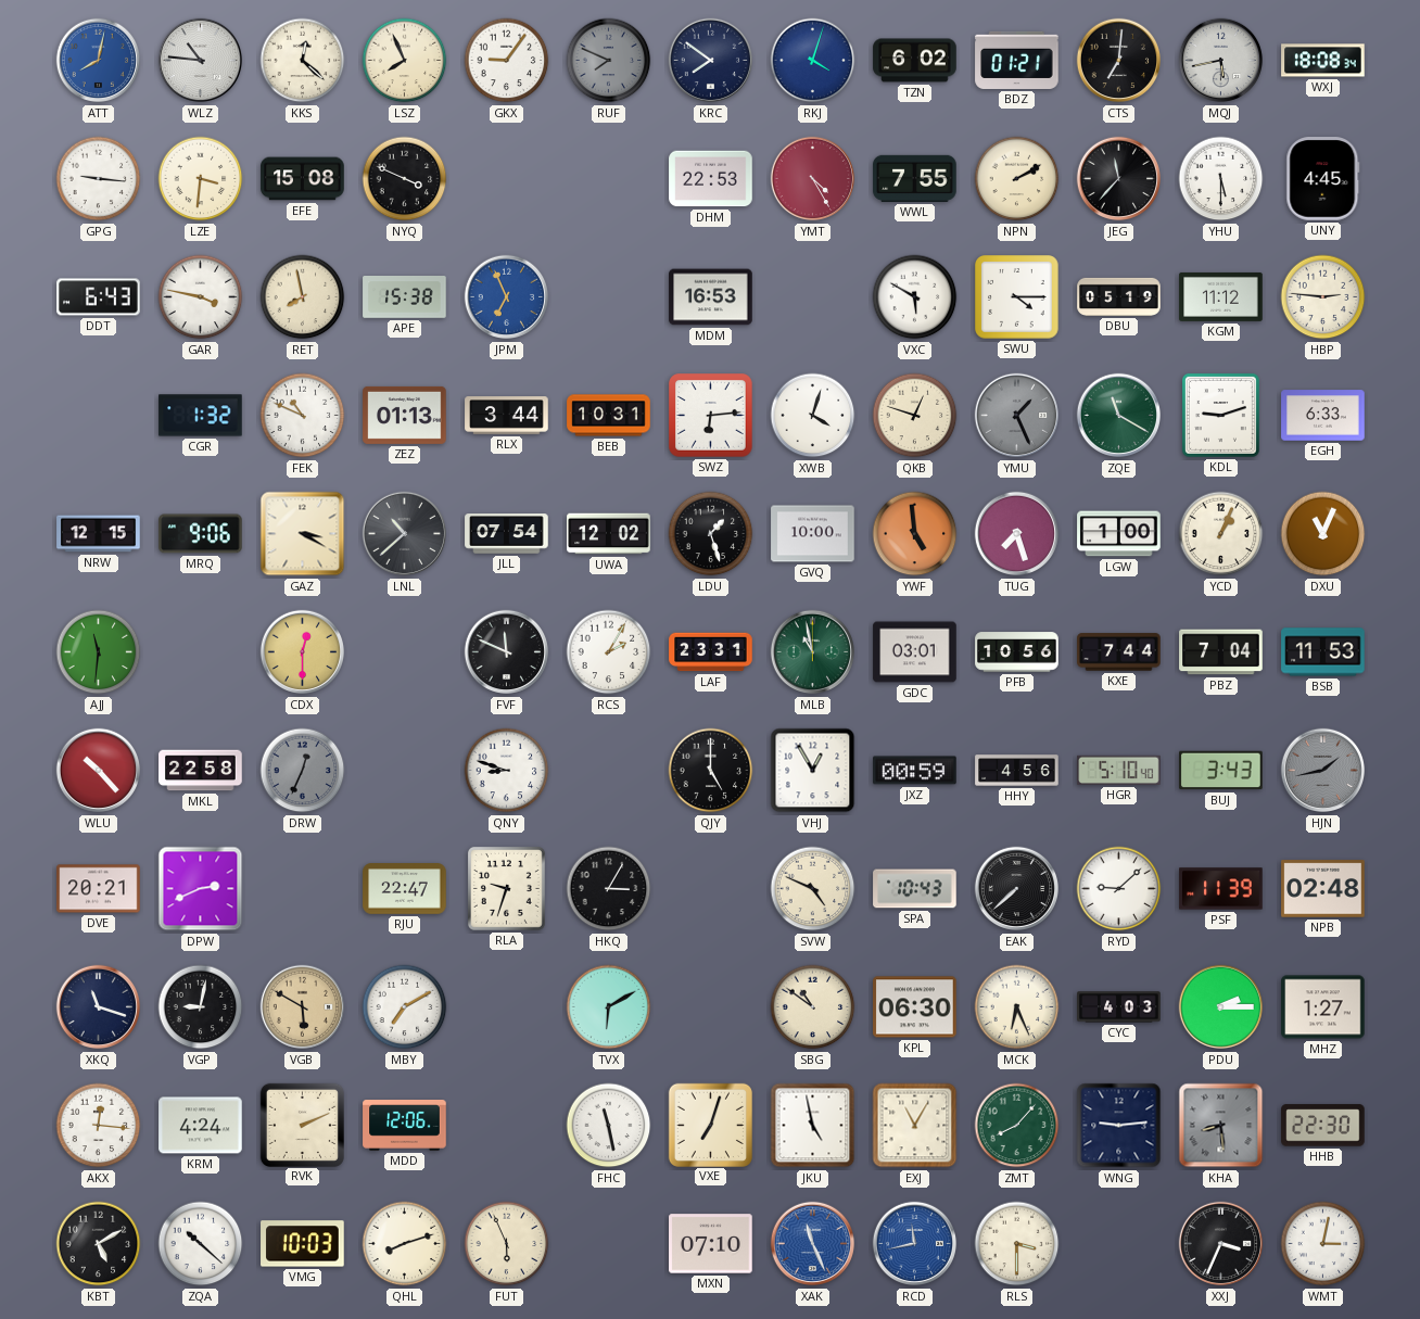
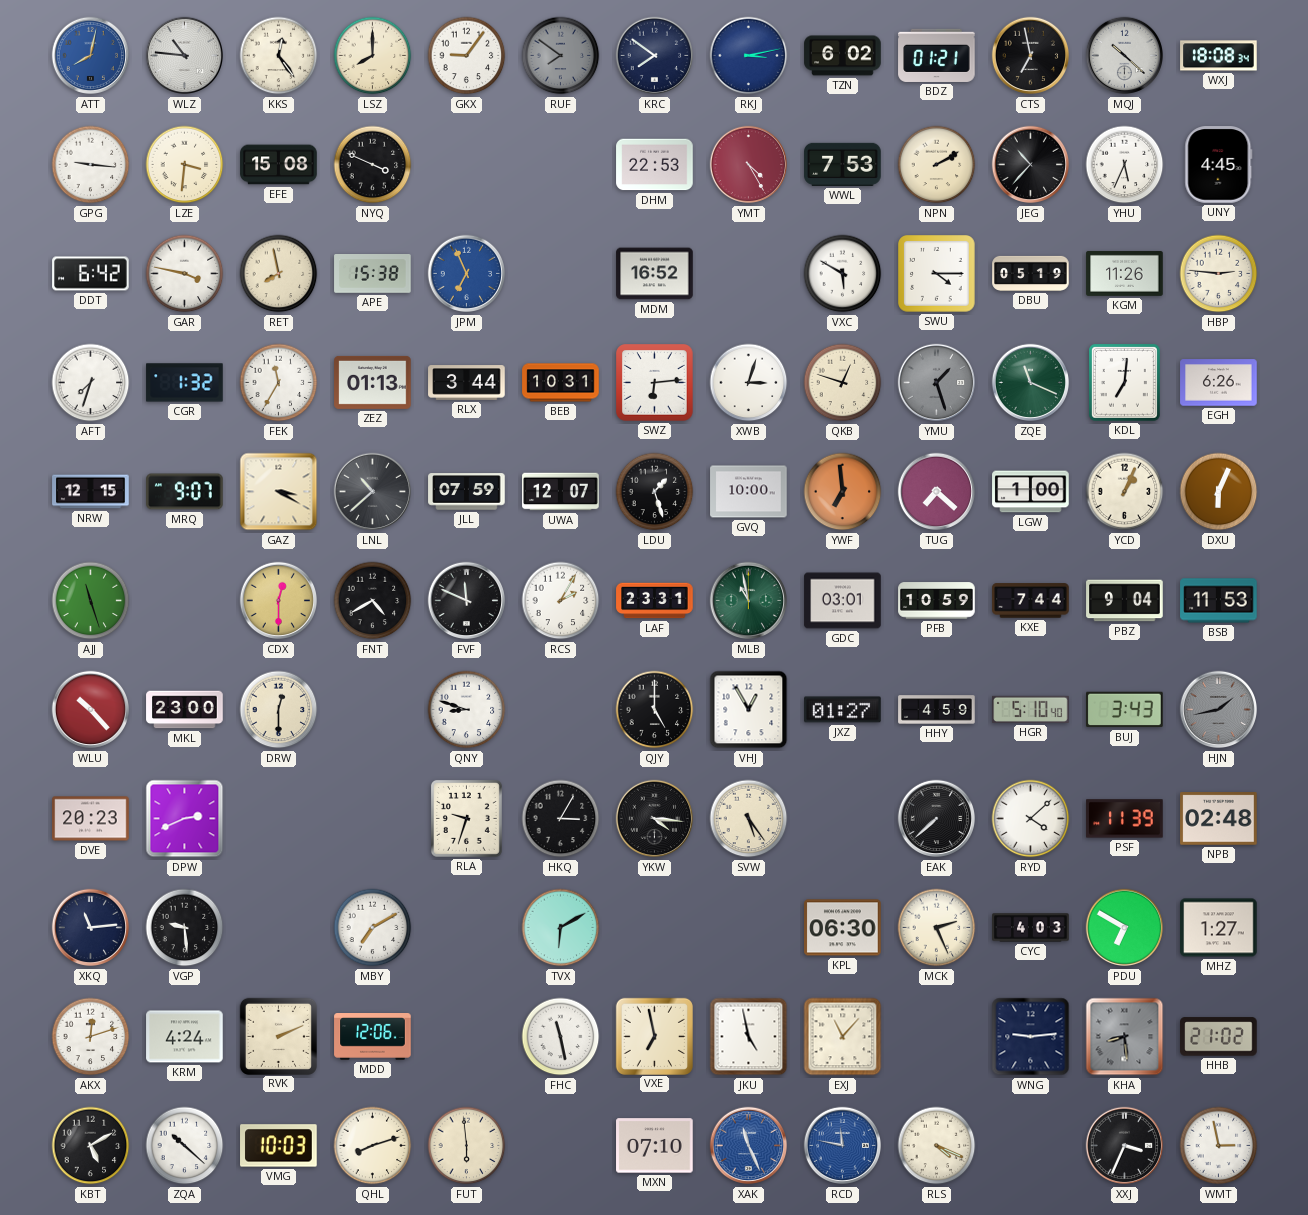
KKS: 12:22 -> 12:24 (279, 56)
LSZ: 7:56 -> 8:00 (373, 56)
RUF: 7:49 -> 7:51 (561, 56)
RKJ: 4:03 -> 3:13 (749, 56)
CTS: 7:01 -> 6:58 (1031, 56)
MQJ: 5:43 -> 10:22 (1125, 56)
WWL: 7:55 -> 7:53 (843, 164)
JEG: 11:37 -> 10:37 (1031, 165)
YHU: 5:30 -> 5:34 (1125, 165)
DDT: 6:43 -> 6:42 (91, 274)
MDM: 16:53 -> 16:52 (655, 274)
KGM: 11:12 -> 11:26 (1125, 273)
AFT: none -> 7:33 (91, 383)
FEK: 10:49 -> 11:35 (279, 383)
XWB: 4:03 -> 3:03 (749, 383)
YMU: 1:26 -> 1:27 (937, 383)
ZQE: 11:20 -> 11:19 (1031, 383)
KDL: 9:12 -> 7:01 (1124, 382)
EGH: 6:33 -> 6:26 (1219, 383)
MRQ: 9:06 -> 9:07 (185, 492)
JLL: 07:54 -> 07:59 (467, 492)
UWA: 12:02 -> 12:07 (561, 492)
YWF: 4:59 -> 6:59 (843, 492)
TUG: 7:27 -> 7:22 (937, 492)
DXU: 11:04 -> 6:04 (1219, 492)
AJJ: 11:31 -> 11:27 (91, 601)
FNT: none -> 4:40 (373, 601)
PFB: 10:56 -> 10:59 (937, 601)
PBZ: 7:04 -> 9:04 (1125, 601)
MKL: 22:58 -> 23:00 (185, 710)
DRW: 12:34 -> 12:30 (279, 710)
DRW dial: grey -> cream (279, 710)
JXZ: 00:59 -> 01:27 (843, 710)
HHY: 4:56 -> 4:59 (937, 710)
DVE: 20:21 -> 20:23 (91, 819)
RJU: 22:47 -> none (405, 889)
YKW: none -> 4:16 (655, 819)
SVW: 4:49 -> 5:24 (749, 819)
SPA: 10:43 -> none (915, 889)
RYD: 9:08 -> 4:08 (1031, 819)
XKQ: 11:18 -> 11:14 (91, 928)
VGP: 9:02 -> 9:29 (185, 928)
VGB: 5:50 -> none (303, 1007)
SBG: 10:51 -> none (813, 1007)
MCK: 6:26 -> 2:26 (937, 928)
PDU: 2:15 -> 6:50 (1125, 928)
AKX: 12:16 -> 12:12 (91, 1037)
VXE: 7:03 -> 6:58 (654, 1036)
EXJ: 11:05 -> 11:07 (843, 1037)
ZMT: 8:07 -> none (1017, 1126)
HHB: 22:30 -> 21:02 (1219, 1037)
FUT: 5:56 -> 5:59 (467, 1146)
RCD: 11:43 -> 11:47 (843, 1146)
RLS: 3:30 -> 4:19 (937, 1146)
WMT: 3:02 -> 2:58 (1219, 1146)
